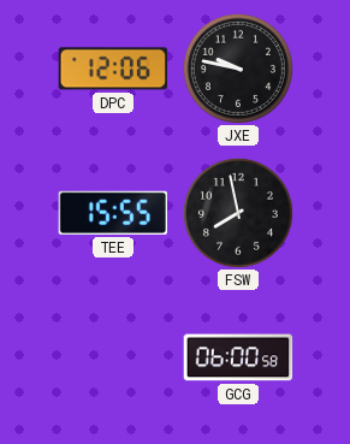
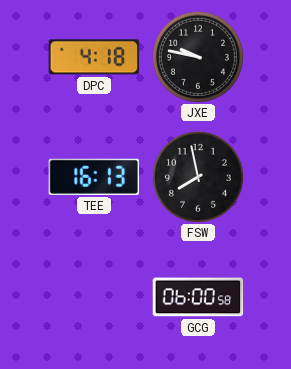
DPC: 12:06 -> 4:18 (94, 57)
TEE: 15:55 -> 16:13 (94, 177)
